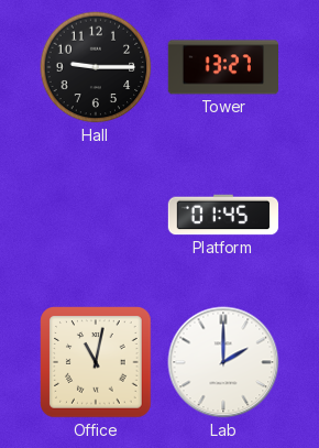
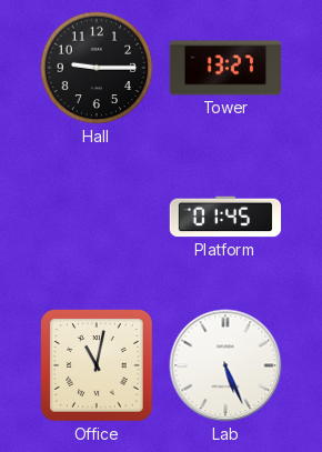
Lab: 2:00 -> 5:26 (225, 365)
